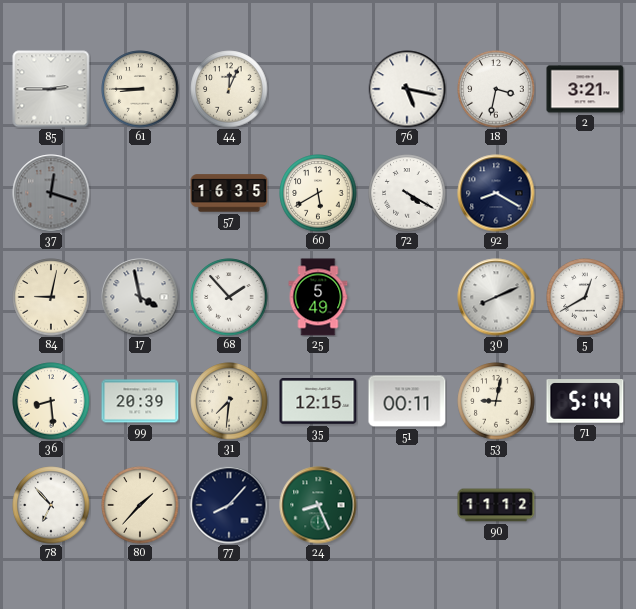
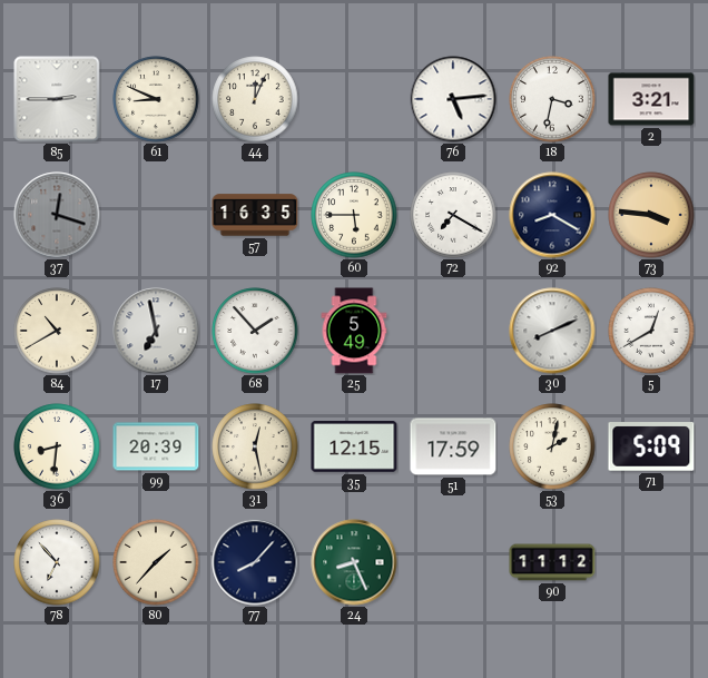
61: 8:45 -> 8:49 (156, 99)
76: 5:17 -> 5:14 (453, 99)
60: 5:40 -> 5:45 (354, 215)
72: 4:20 -> 7:20 (453, 215)
73: none -> 3:46 (651, 215)
84: 9:02 -> 10:40 (57, 331)
17: 3:58 -> 6:58 (156, 331)
36: 8:29 -> 8:31 (57, 446)
31: 7:31 -> 12:28 (255, 446)
51: 00:11 -> 17:59 (453, 446)
53: 9:02 -> 2:02 (552, 446)
71: 5:14 -> 5:09 (651, 446)
